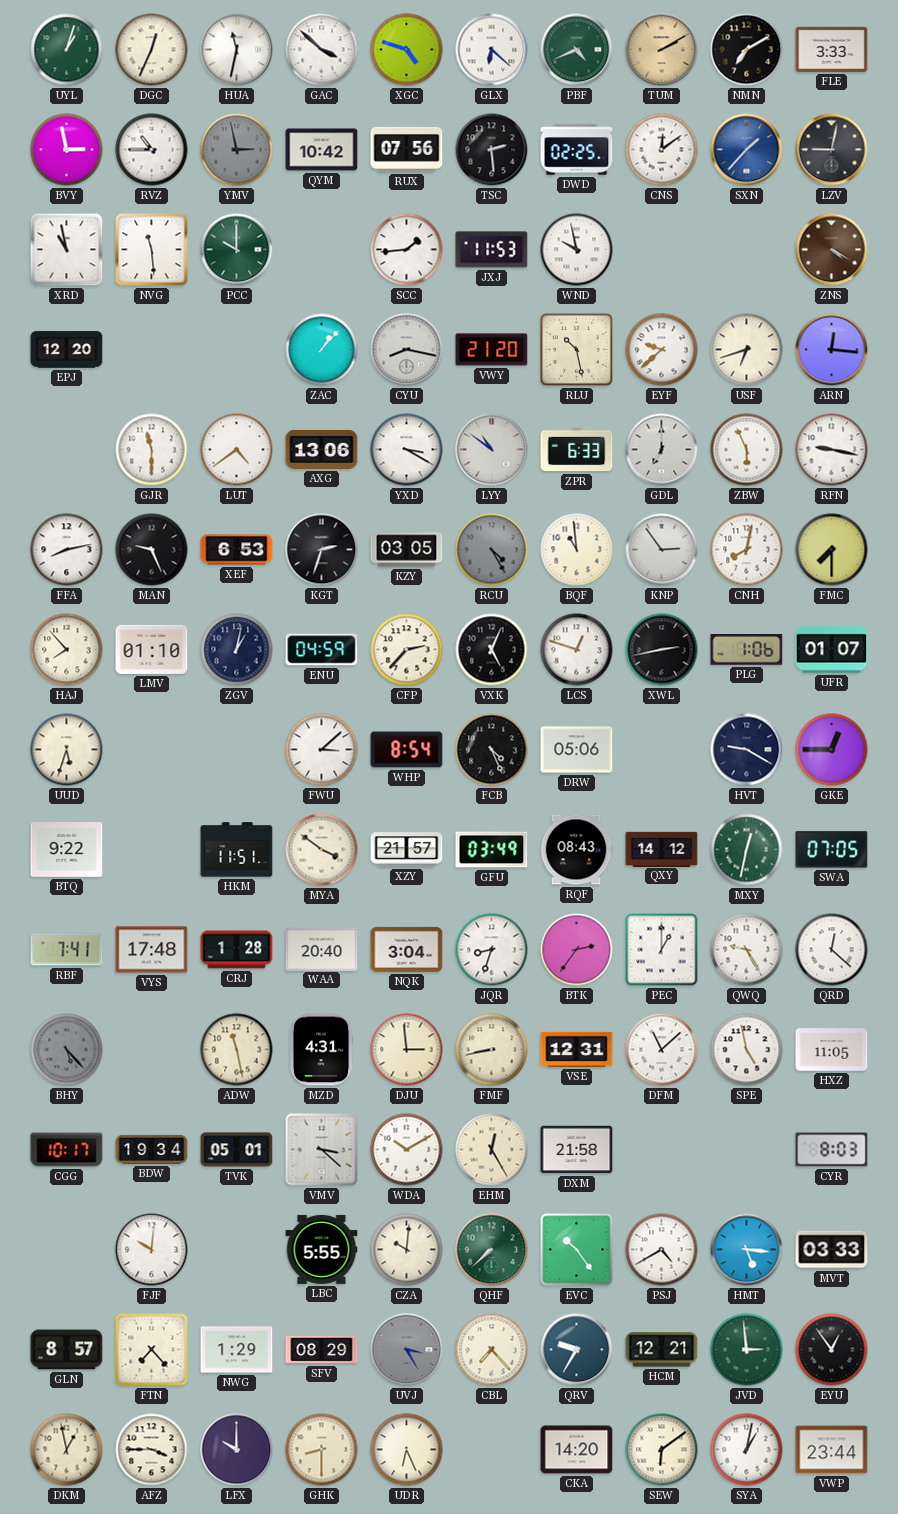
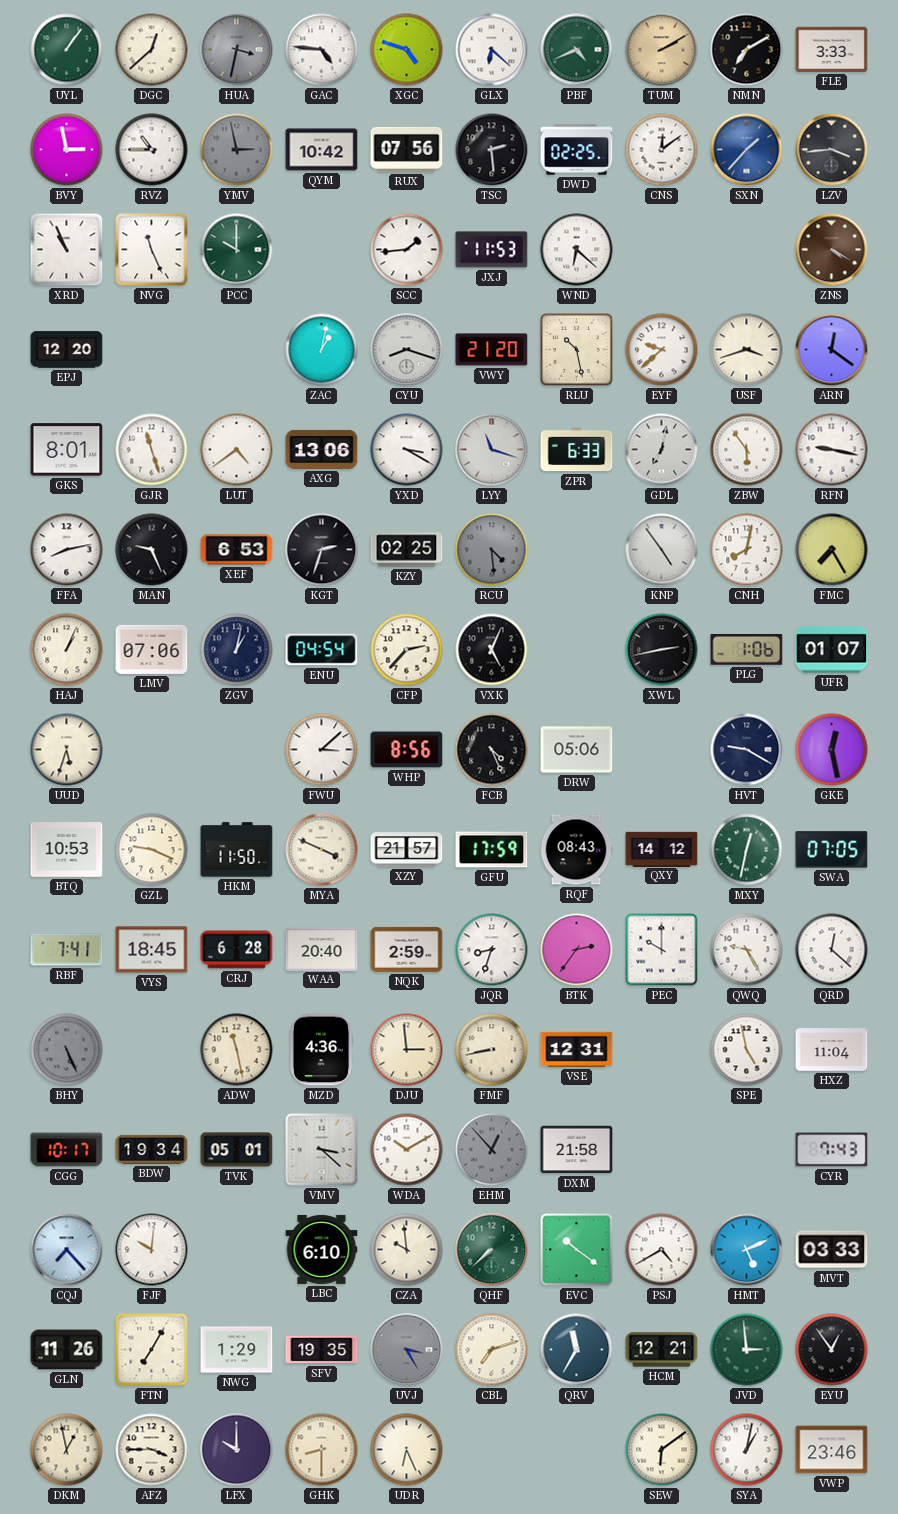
UYL: 1:03 -> 1:06 (67, 50)
DGC: 12:34 -> 12:38 (152, 50)
HUA: 11:32 -> 3:32 (237, 50)
HUA dial: white -> grey (237, 50)
GAC: 3:52 -> 4:46 (322, 50)
LZV: 9:02 -> 3:44 (832, 150)
XRD: 10:58 -> 10:56 (67, 250)
NVG: 11:29 -> 11:26 (152, 250)
WND: 9:58 -> 6:22 (577, 250)
ZAC: 1:07 -> 1:02 (322, 350)
CYU: 8:17 -> 8:18 (407, 350)
USF: 6:42 -> 3:42 (747, 350)
ARN: 12:16 -> 12:21 (832, 350)
GKS: none -> 8:01 (67, 450)
GJR: 11:30 -> 11:27 (152, 450)
LYY: 10:51 -> 11:18 (492, 450)
GDL: 7:00 -> 7:02 (662, 450)
ZBW: 5:56 -> 5:54 (747, 450)
KZY: 03:05 -> 02:25 (407, 550)
RCU: 4:25 -> 4:29 (492, 550)
BQF: 10:59 -> none (577, 550)
KNP: 2:54 -> 4:54 (662, 550)
FMC: 7:30 -> 7:25 (832, 550)
HAJ: 7:53 -> 1:04 (67, 650)
LMV: 01:10 -> 07:06 (152, 649)
ENU: 04:59 -> 04:54 (322, 650)
LCS: 12:48 -> none (577, 650)
WHP: 8:54 -> 8:56 (407, 750)
GKE: 12:45 -> 12:28 (832, 750)
BTQ: 9:22 -> 10:53 (67, 850)
GZL: none -> 9:19 (152, 850)
HKM: 11:51 -> 11:50 (237, 850)
MYA: 3:51 -> 3:49 (322, 850)
GFU: 03:49 -> 17:59 (492, 850)
VYS: 17:48 -> 18:45 (152, 950)
CRJ: 1:28 -> 6:28 (237, 950)
NQK: 3:04 -> 2:59 (407, 949)
PEC: 1:00 -> 10:00 (662, 950)
BHY: 5:23 -> 5:26 (67, 1050)
MZD: 4:31 -> 4:36 (321, 1050)
DFM: 11:08 -> none (662, 1050)
HXZ: 11:05 -> 11:04 (832, 1050)
EHM: 12:25 -> 12:53 (492, 1150)
EHM dial: cream -> grey (492, 1150)
CYR: 8:03 -> 7:43 (832, 1150)
CQJ: none -> 7:23 (67, 1250)
LBC: 5:55 -> 6:10 (322, 1249)
CZA: 10:01 -> 9:59 (407, 1250)
EVC: 10:24 -> 10:21 (577, 1250)
HMT: 5:16 -> 5:11 (747, 1250)
GLN: 8:57 -> 11:26 (67, 1350)
FTN: 7:23 -> 7:05 (152, 1350)
SFV: 08:29 -> 19:35 (322, 1350)
CBL: 7:23 -> 7:12 (492, 1350)
QRV: 9:35 -> 11:35 (577, 1350)
CKA: 14:20 -> none (577, 1450)
VWP: 23:44 -> 23:46 (832, 1450)
